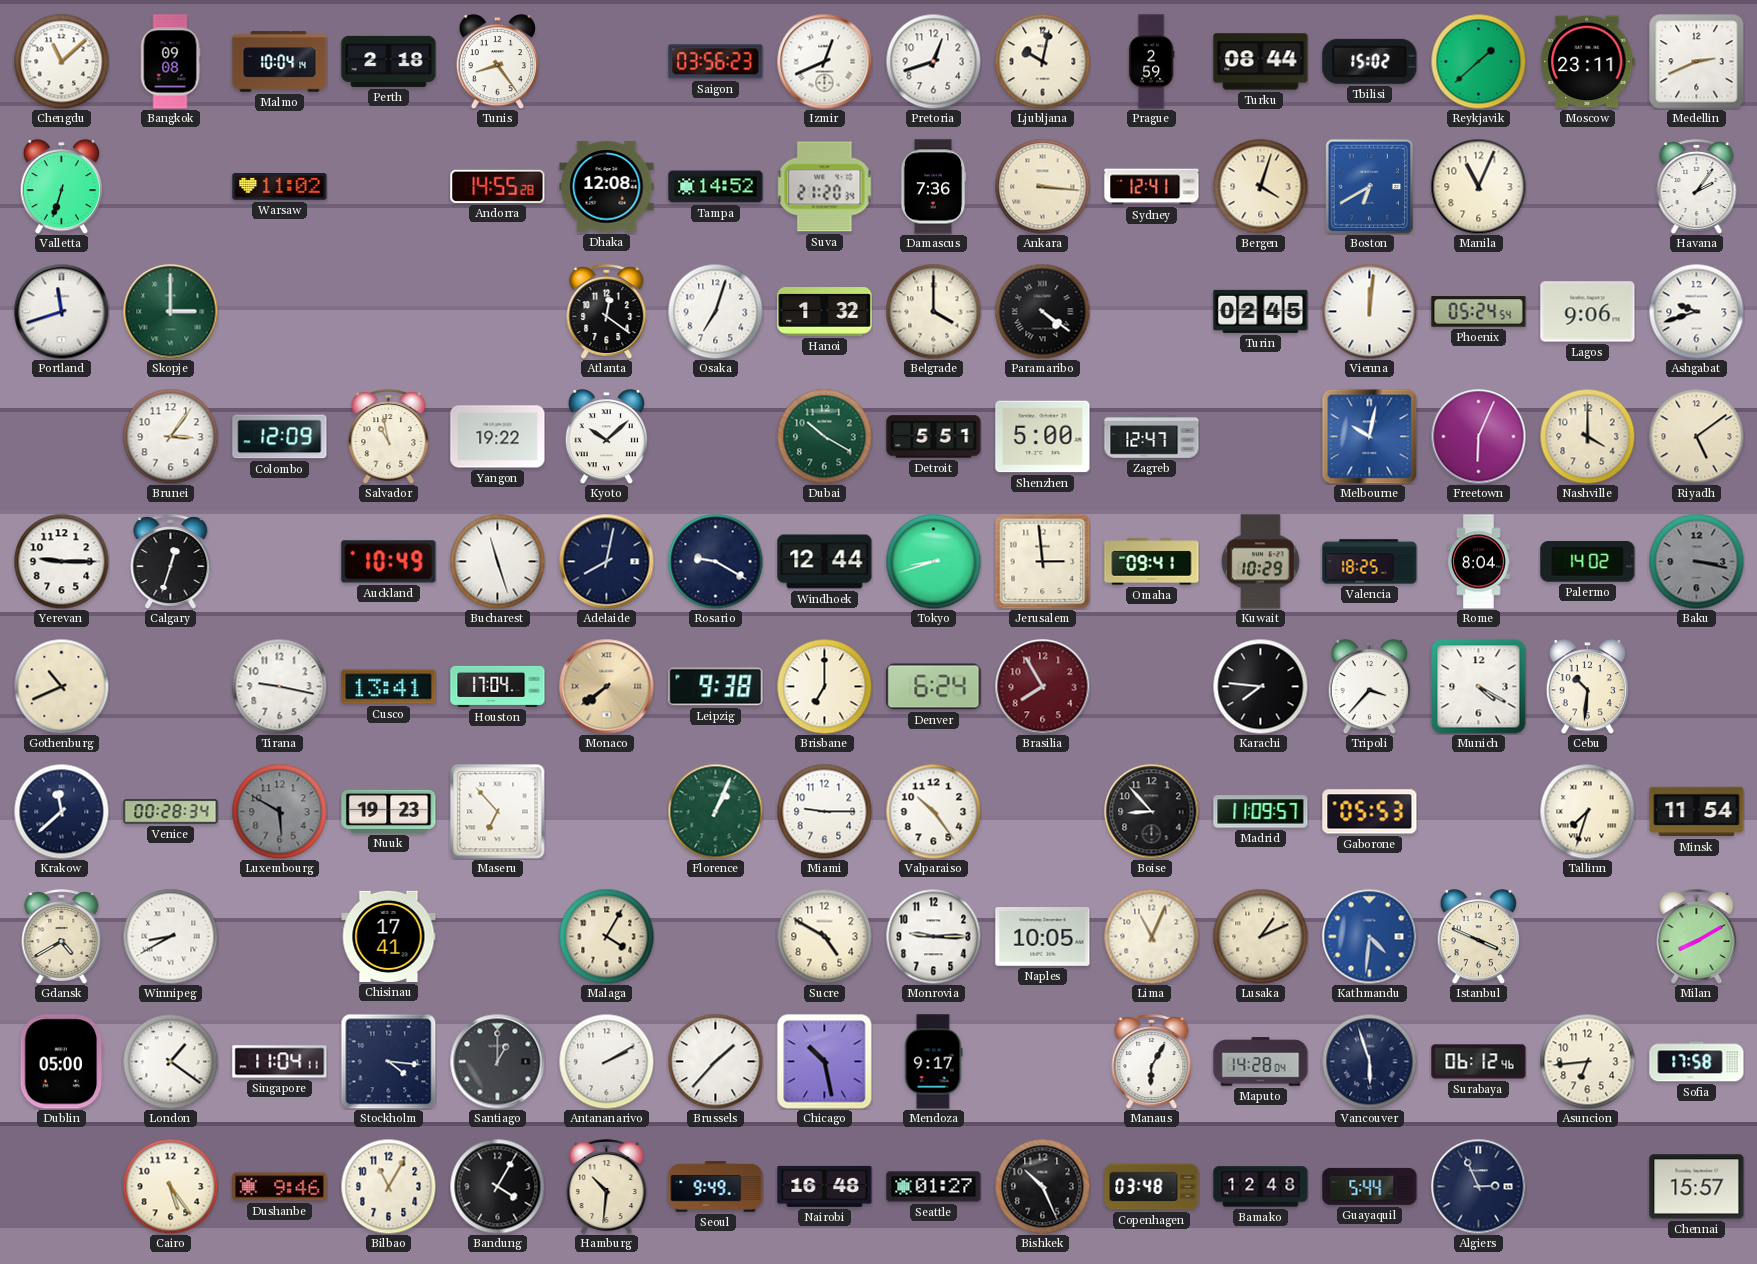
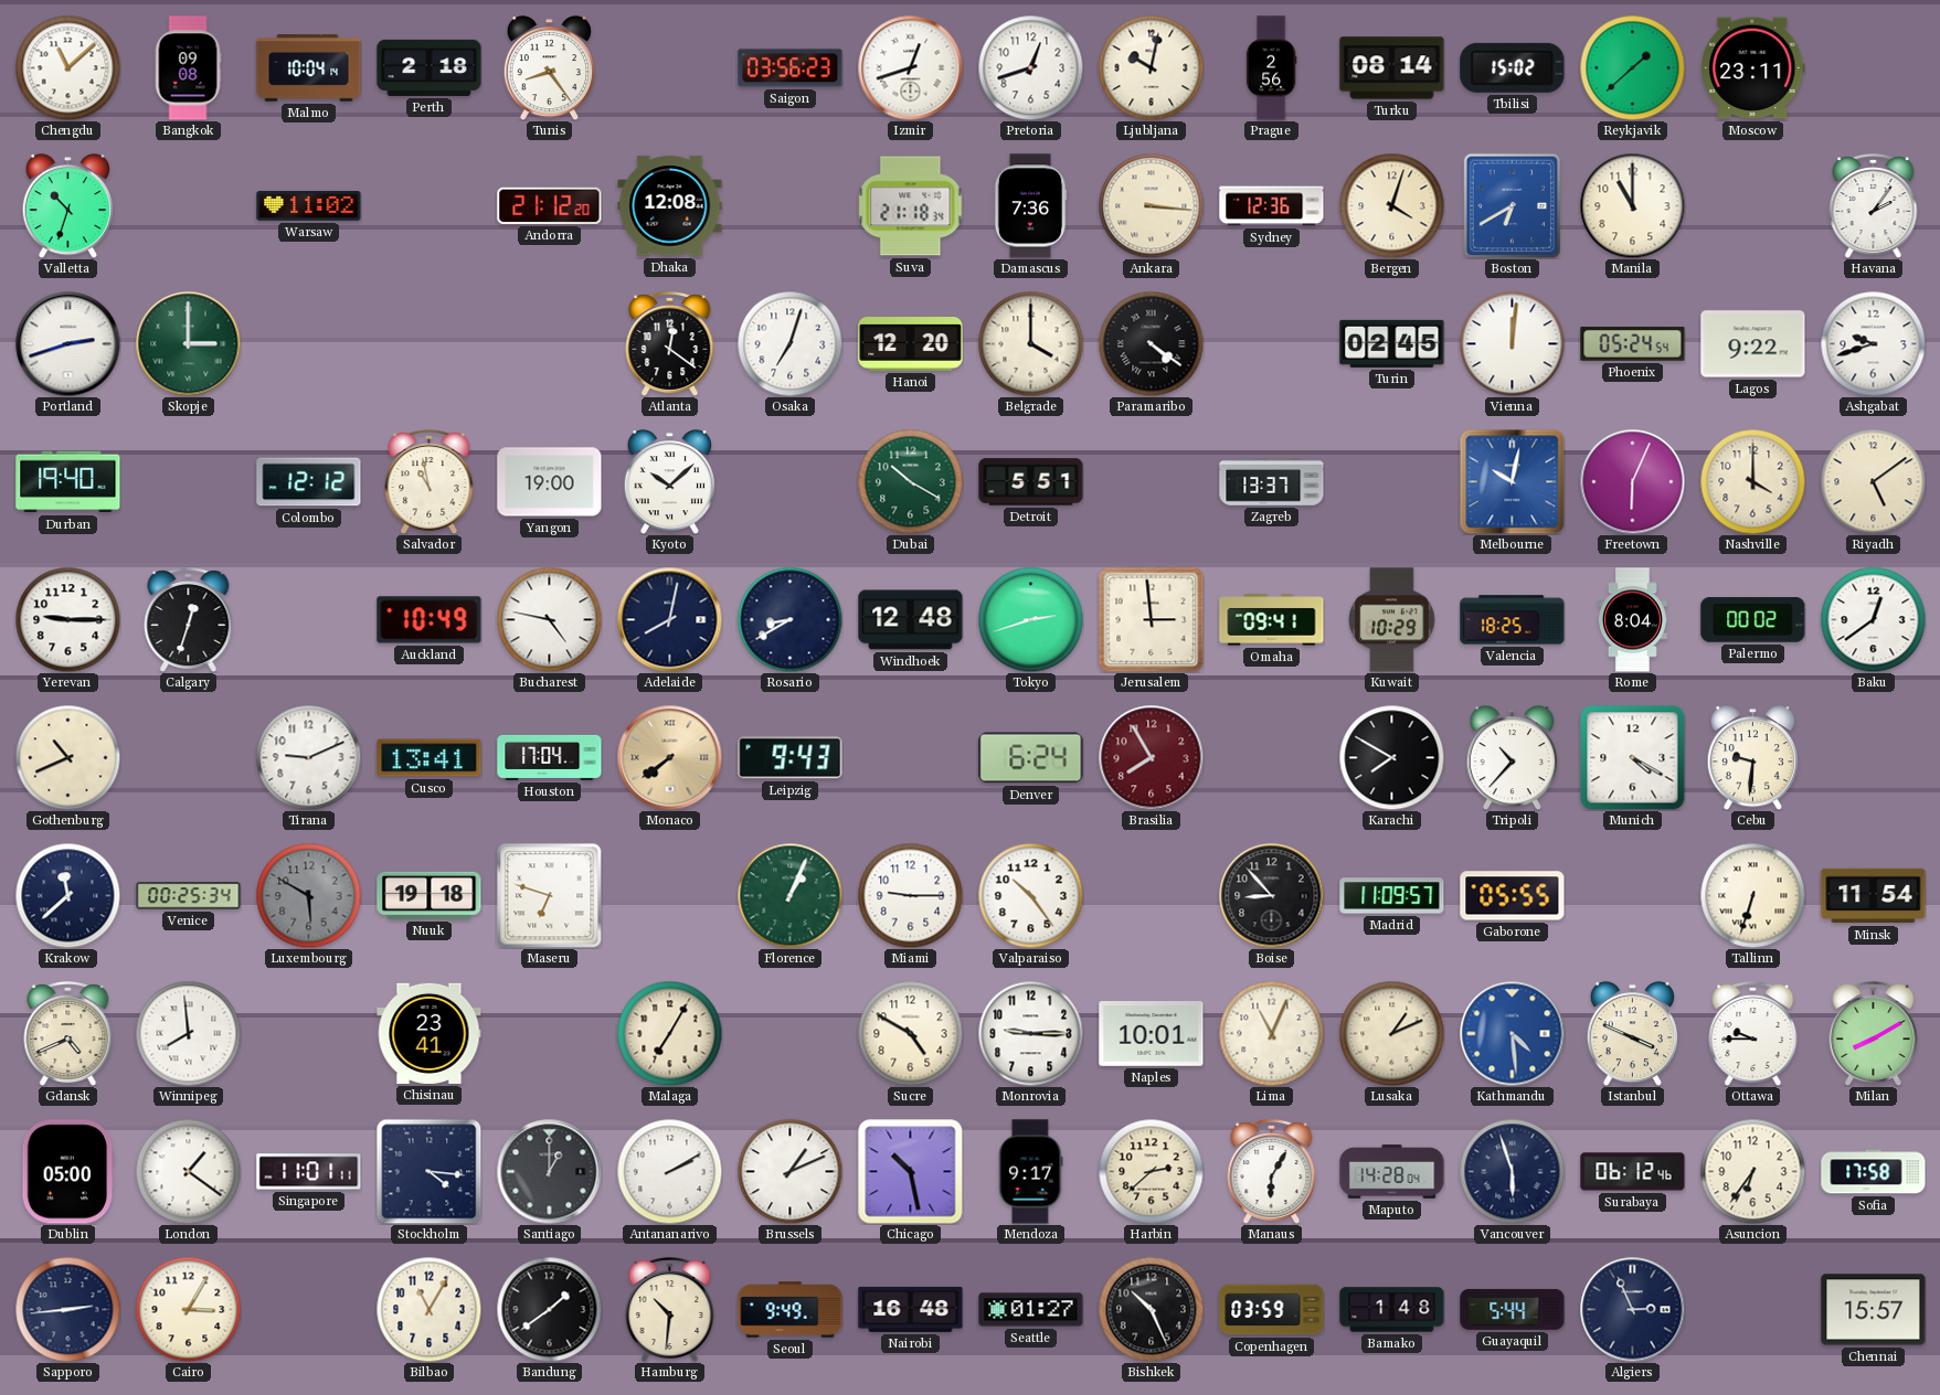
Izmir: 12:41 -> 12:42 (910, 67)
Prague: 2:59 -> 2:56 (1271, 68)
Turku: 08:44 -> 08:14 (1392, 68)
Medellin: 2:41 -> none (1697, 62)
Valletta: 6:33 -> 10:33 (67, 206)
Andorra: 14:55 -> 21:12 (550, 205)
Tampa: 14:52 -> none (716, 187)
Suva: 21:20 -> 21:18 (911, 206)
Sydney: 12:41 -> 12:36 (1272, 206)
Manila: 11:04 -> 11:00 (1632, 205)
Portland: 11:42 -> 2:42 (67, 343)
Hanoi: 1:32 -> 12:20 (911, 344)
Lagos: 9:06 -> 9:22 (1753, 344)
Durban: none -> 19:40 (68, 482)
Brunei: 3:06 -> none (170, 436)
Colombo: 12:09 -> 12:12 (309, 482)
Yangon: 19:22 -> 19:00 (550, 482)
Shenzhen: 5:00 -> none (1043, 437)
Zagreb: 12:47 -> 13:37 (1272, 482)
Bucharest: 11:27 -> 4:47 (549, 619)
Rosario: 9:20 -> 8:40 (789, 619)
Windhoek: 12:44 -> 12:48 (911, 620)
Tokyo: 8:42 -> 2:42 (1030, 619)
Palermo: 14:02 -> 00:02 (1753, 620)
Baku: 3:17 -> 12:39 (1873, 619)
Baku dial: grey -> white (1873, 619)
Tirana: 9:17 -> 9:11 (308, 757)
Leipzig: 9:38 -> 9:43 (791, 758)
Brisbane: 7:00 -> none (824, 686)
Karachi: 7:46 -> 7:50 (1391, 757)
Tripoli: 3:37 -> 10:37 (1512, 758)
Cebu: 10:31 -> 9:31 (1752, 758)
Venice: 00:28 -> 00:25 (189, 896)
Nuuk: 19:23 -> 19:18 (430, 895)
Maseru: 6:53 -> 6:48 (549, 895)
Gaborone: 05:53 -> 05:55 (1513, 896)
Tallinn: 7:33 -> 6:33 (1752, 895)
Gdansk: 4:40 -> 4:41 (68, 1034)
Winnipeg: 8:40 -> 7:59 (188, 1033)
Chisinau: 17:41 -> 23:41 (430, 1033)
Malaga: 4:05 -> 7:05 (669, 1033)
Naples: 10:05 -> 10:01 (1152, 1034)
Kathmandu: 4:31 -> 4:29 (1512, 1033)
Ottawa: none -> 9:45 (1753, 1034)
Singapore: 11:04 -> 11:01 (309, 1172)
Brussels: 1:37 -> 1:11 (789, 1171)
Harbin: none -> 2:38 (1151, 1171)
Asuncion: 6:44 -> 6:36 (1752, 1171)
Sapporo: none -> 2:44 (67, 1309)
Cairo: 5:24 -> 3:05 (188, 1309)
Dushanbe: 9:46 -> none (280, 1187)
Bandung: 4:05 -> 1:39 (549, 1309)
Copenhagen: 03:48 -> 03:59 (1272, 1310)
Bamako: 12:48 -> 1:48 (1392, 1310)
